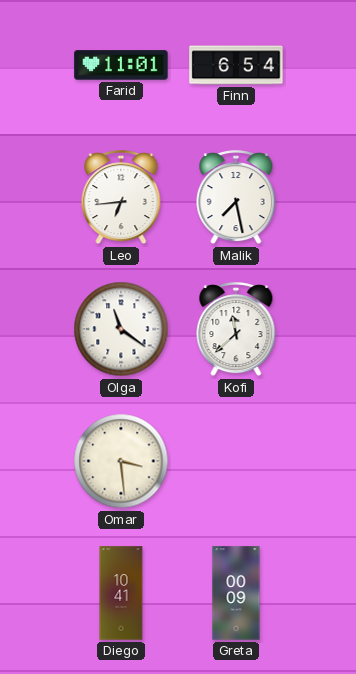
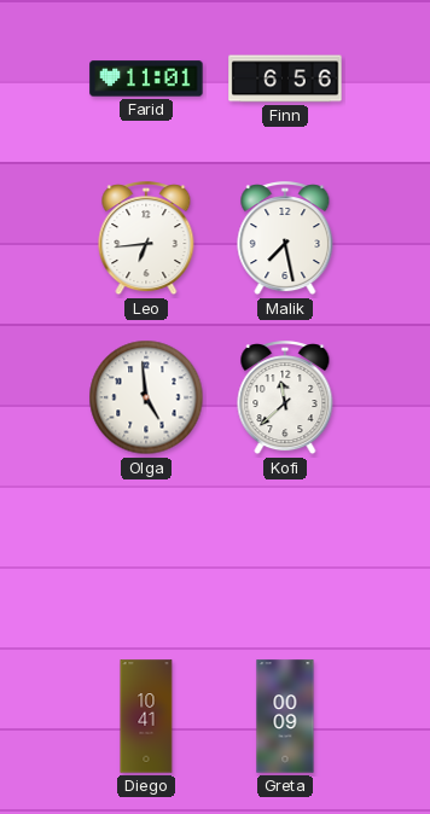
Finn: 6:54 -> 6:56 (285, 79)
Olga: 11:21 -> 4:59 (146, 397)
Omar: 3:29 -> none (121, 461)
